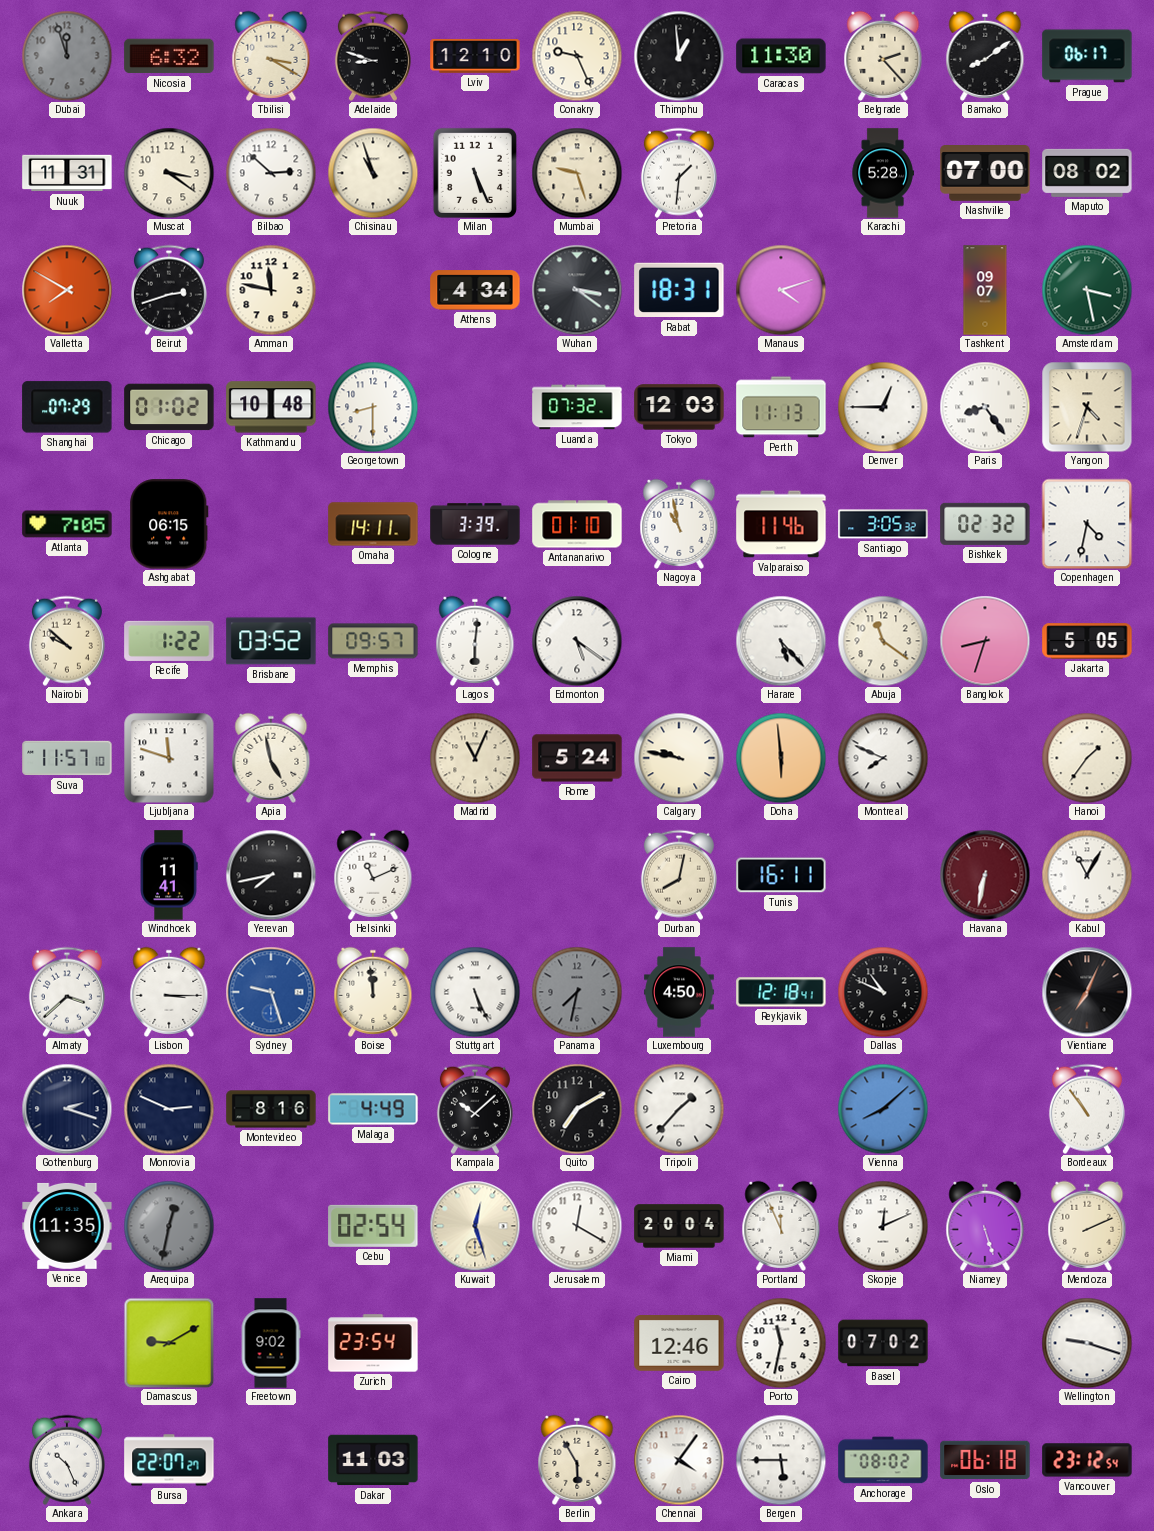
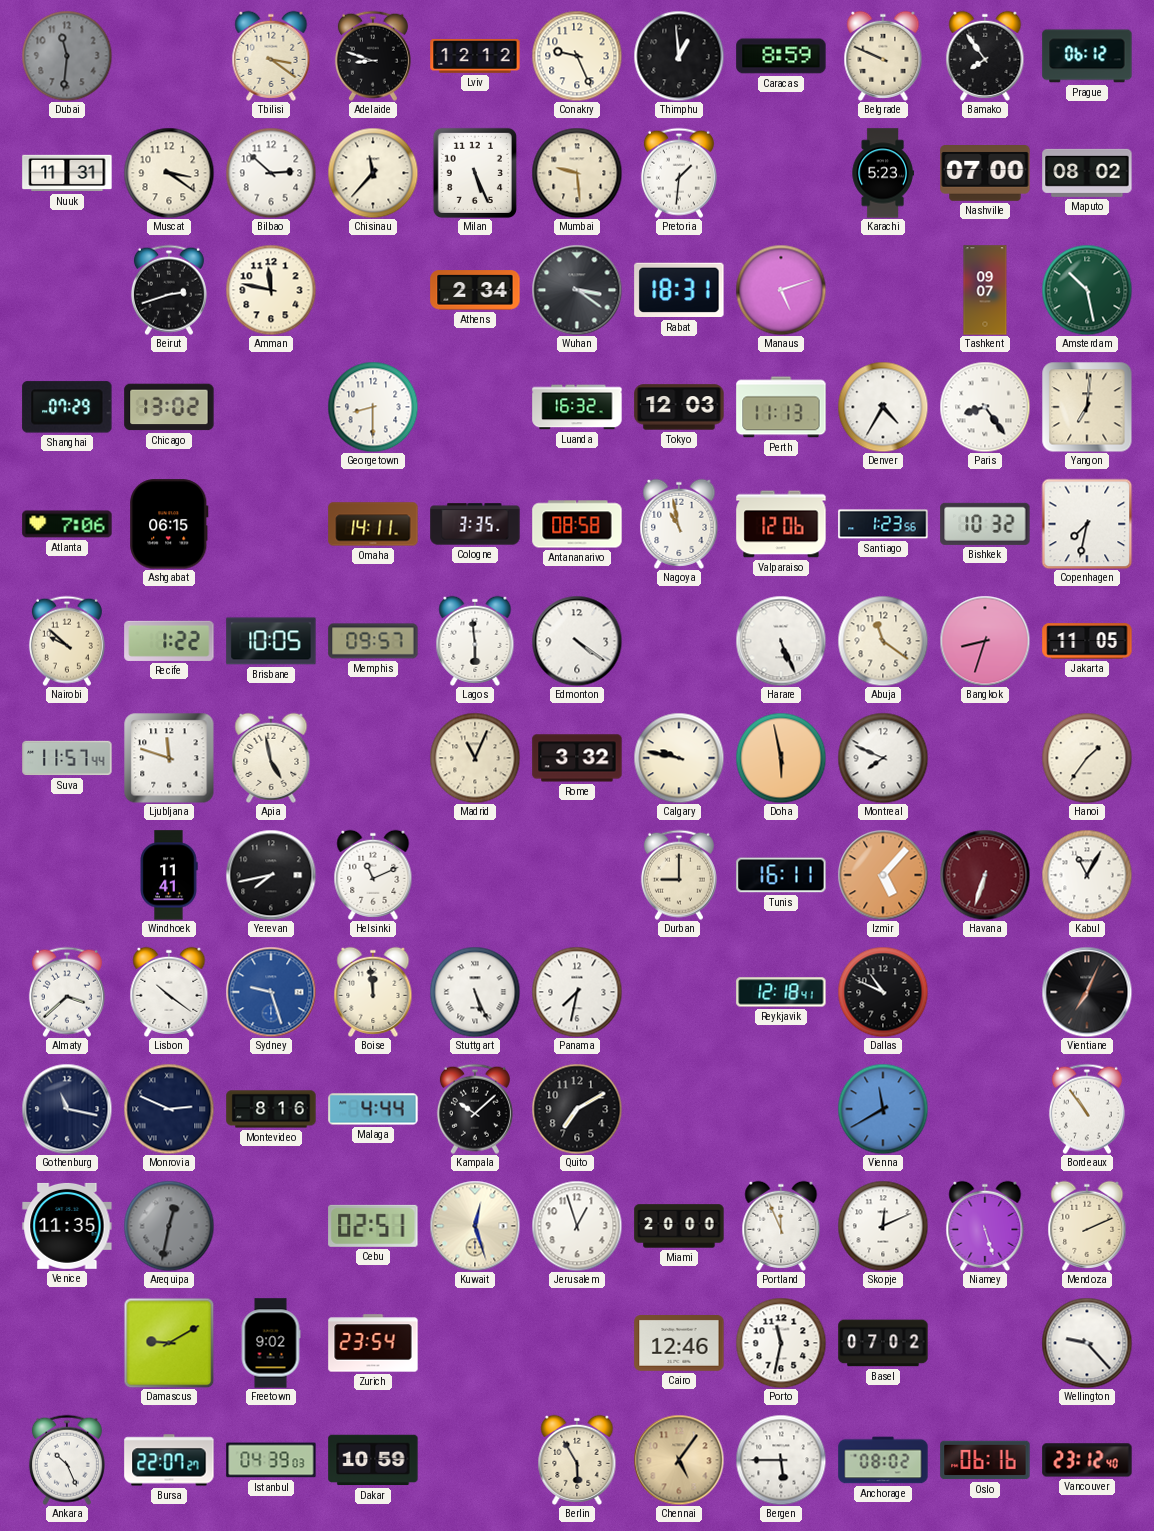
Dubai: 11:57 -> 11:31 (67, 56)
Nicosia: 6:32 -> none (169, 56)
Tbilisi: 3:20 -> 3:21 (271, 56)
Lviv: 12:10 -> 12:12 (475, 56)
Caracas: 11:30 -> 8:59 (781, 56)
Belgrade: 2:23 -> 9:49 (883, 56)
Bamako: 8:09 -> 7:54 (985, 56)
Prague: 06:17 -> 06:12 (1087, 56)
Chisinau: 10:57 -> 11:37 (373, 173)
Mumbai: 9:27 -> 9:29 (577, 173)
Karachi: 5:28 -> 5:23 (883, 173)
Valletta: 7:50 -> none (67, 290)
Athens: 4:34 -> 2:34 (475, 290)
Manaus: 4:12 -> 5:12 (781, 290)
Amsterdam: 3:28 -> 10:28 (1087, 290)
Chicago: 01:02 -> 13:02 (169, 407)
Kathmandu: 10:48 -> none (271, 407)
Luanda: 07:32 -> 16:32 (577, 407)
Denver: 12:45 -> 4:35 (883, 407)
Yangon: 4:33 -> 7:01 (1087, 407)
Atlanta: 7:05 -> 7:06 (67, 524)
Cologne: 3:39 -> 3:35 (475, 524)
Antananarivo: 01:10 -> 08:58 (577, 524)
Valparaiso: 11:46 -> 12:06 (781, 524)
Santiago: 3:05 -> 1:23 (883, 524)
Bishkek: 02:32 -> 10:32 (985, 524)
Copenhagen: 4:32 -> 7:32 (1087, 524)
Brisbane: 03:52 -> 10:05 (271, 641)
Lagos: 6:01 -> 5:59 (475, 641)
Edmonton: 5:21 -> 4:21 (577, 641)
Harare: 5:23 -> 5:26 (781, 641)
Jakarta: 5:05 -> 11:05 (1087, 641)
Suva: 11:57:10 -> 11:57:44 (67, 758)
Rome: 5:24 -> 3:32 (577, 758)
Doha: 5:59 -> 5:58 (781, 758)
Durban: 8:02 -> 9:00 (679, 875)
Izmir: none -> 5:07 (883, 875)
Havana: 6:32 -> 6:33 (985, 875)
Lisbon: 3:15 -> 10:21 (169, 992)
Panama dial: grey -> white (577, 992)
Luxembourg: 4:50 -> none (680, 992)
Gothenburg: 2:18 -> 11:17 (67, 1109)
Malaga: 4:49 -> 4:44 (373, 1109)
Tripoli: 1:37 -> none (679, 1109)
Vienna: 8:08 -> 11:40 (883, 1109)
Cebu: 02:54 -> 02:51 (373, 1226)
Jerusalem: 12:20 -> 12:57 (577, 1226)
Miami: 20:04 -> 20:00 (679, 1226)
Wellington: 9:18 -> 9:23 (1087, 1343)
Istanbul: none -> 04:39 (271, 1460)
Dakar: 11:03 -> 10:59 (373, 1460)
Chennai: 4:06 -> 5:06 (679, 1460)
Chennai dial: white -> champagne (679, 1460)
Oslo: 06:18 -> 06:16 (985, 1460)
Vancouver: 23:12:54 -> 23:12:40 (1087, 1460)
